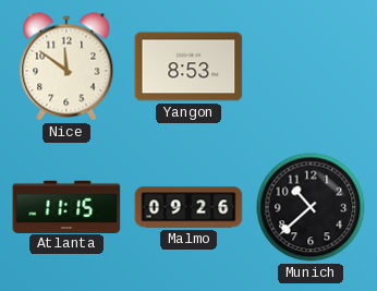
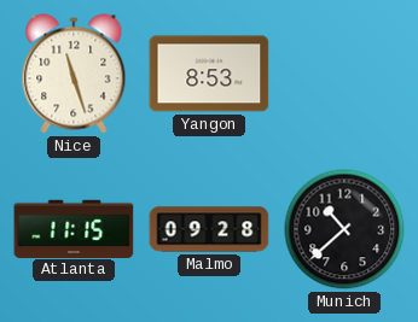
Nice: 11:51 -> 11:27 (74, 74)
Malmo: 09:26 -> 09:28 (209, 229)
